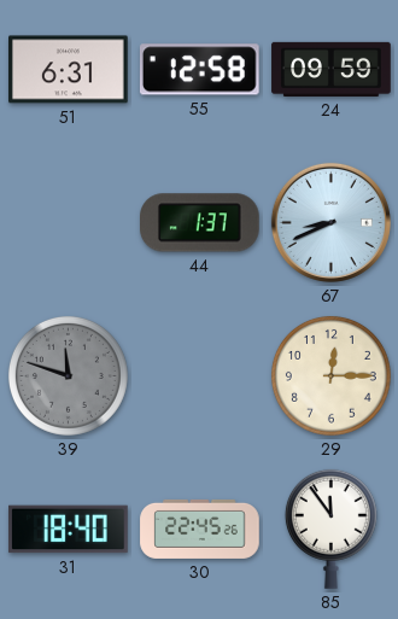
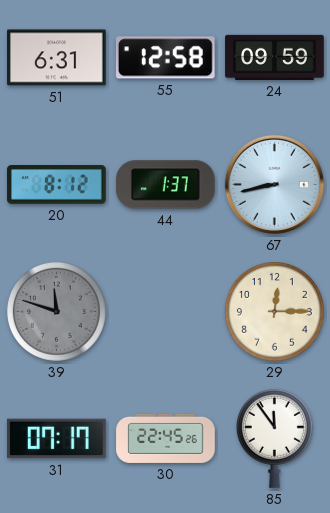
20: none -> 8:12 (57, 185)
67: 8:41 -> 8:43 (274, 184)
31: 18:40 -> 07:17 (57, 439)
